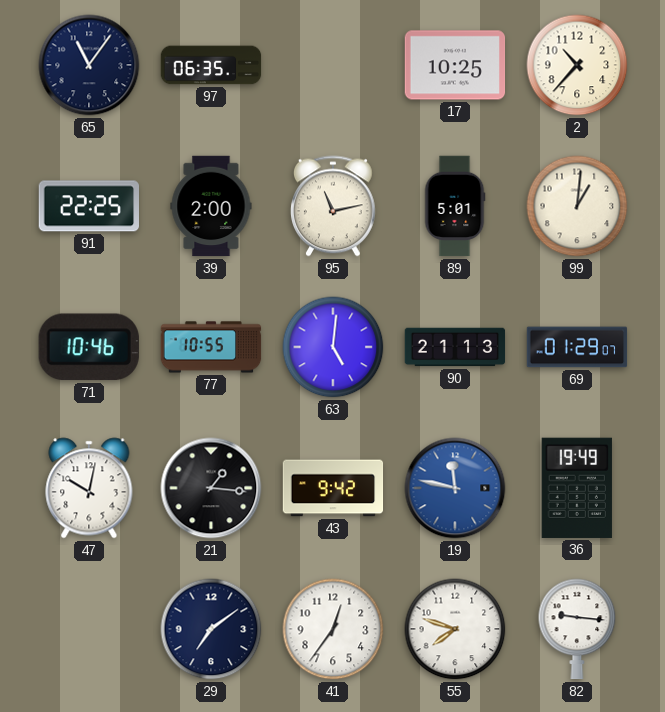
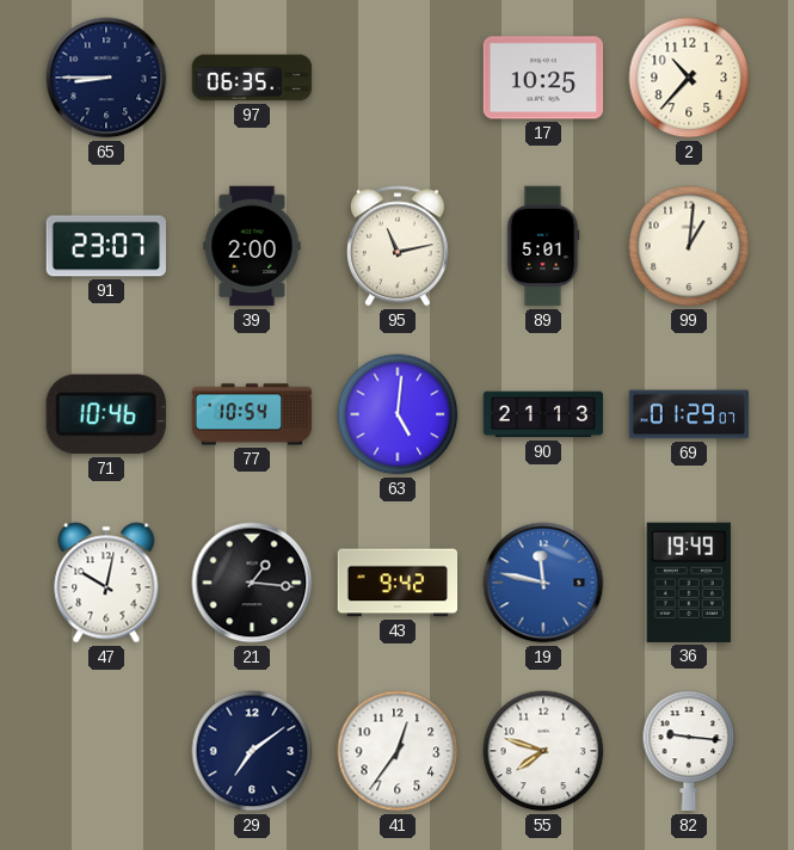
65: 11:06 -> 8:45 (106, 78)
91: 22:25 -> 23:07 (105, 246)
77: 10:55 -> 10:54 (252, 414)
